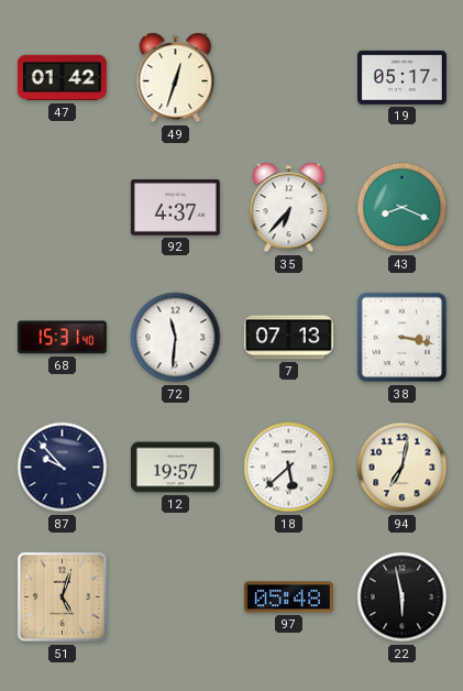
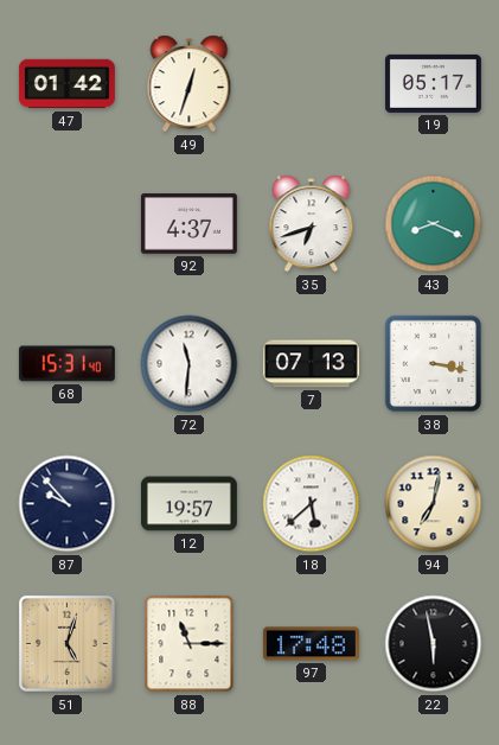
35: 6:37 -> 6:42 (312, 224)
88: none -> 11:15 (190, 644)
97: 05:48 -> 17:48 (311, 644)
